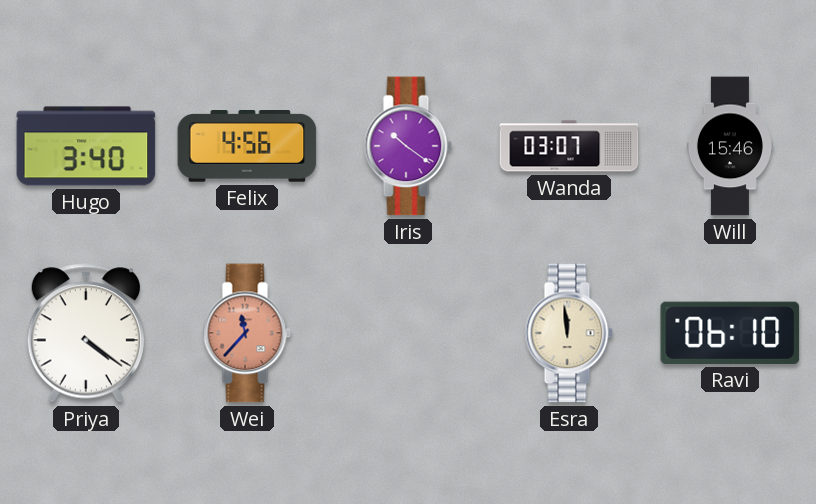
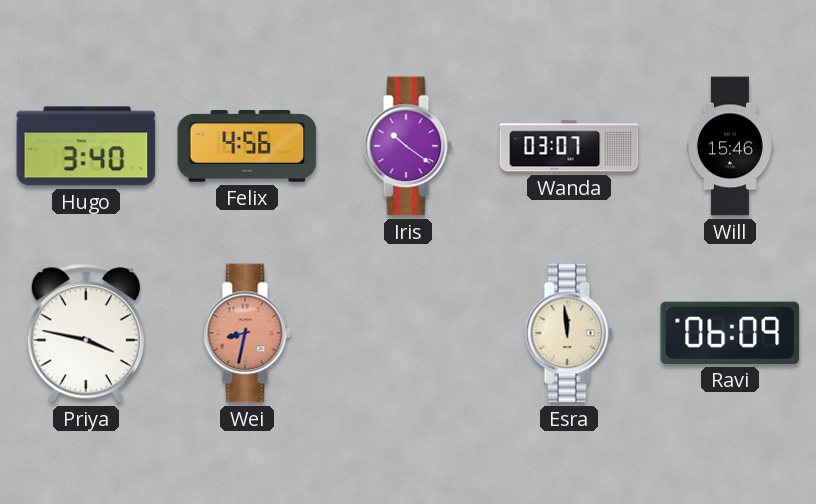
Priya: 4:21 -> 3:47 (86, 333)
Wei: 11:37 -> 8:32 (247, 333)
Ravi: 06:10 -> 06:09 (730, 333)
